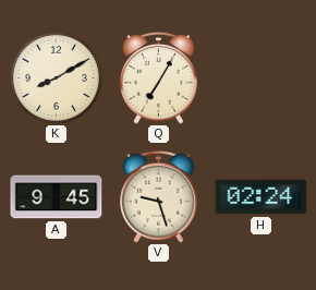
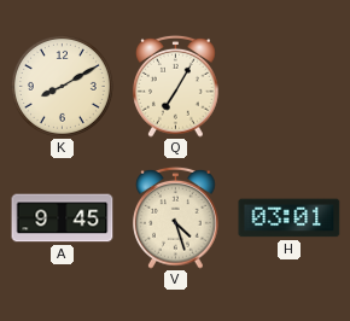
V: 9:27 -> 4:27 (176, 217)
H: 02:24 -> 03:01 (290, 218)
